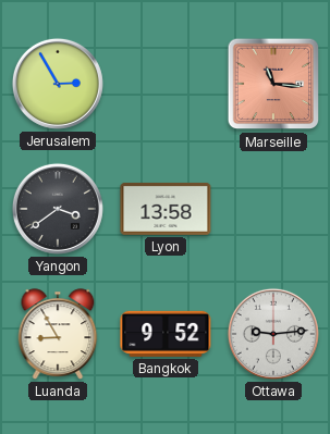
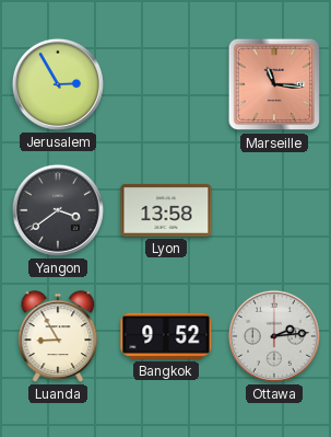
Ottawa: 9:14 -> 2:14 (274, 336)
